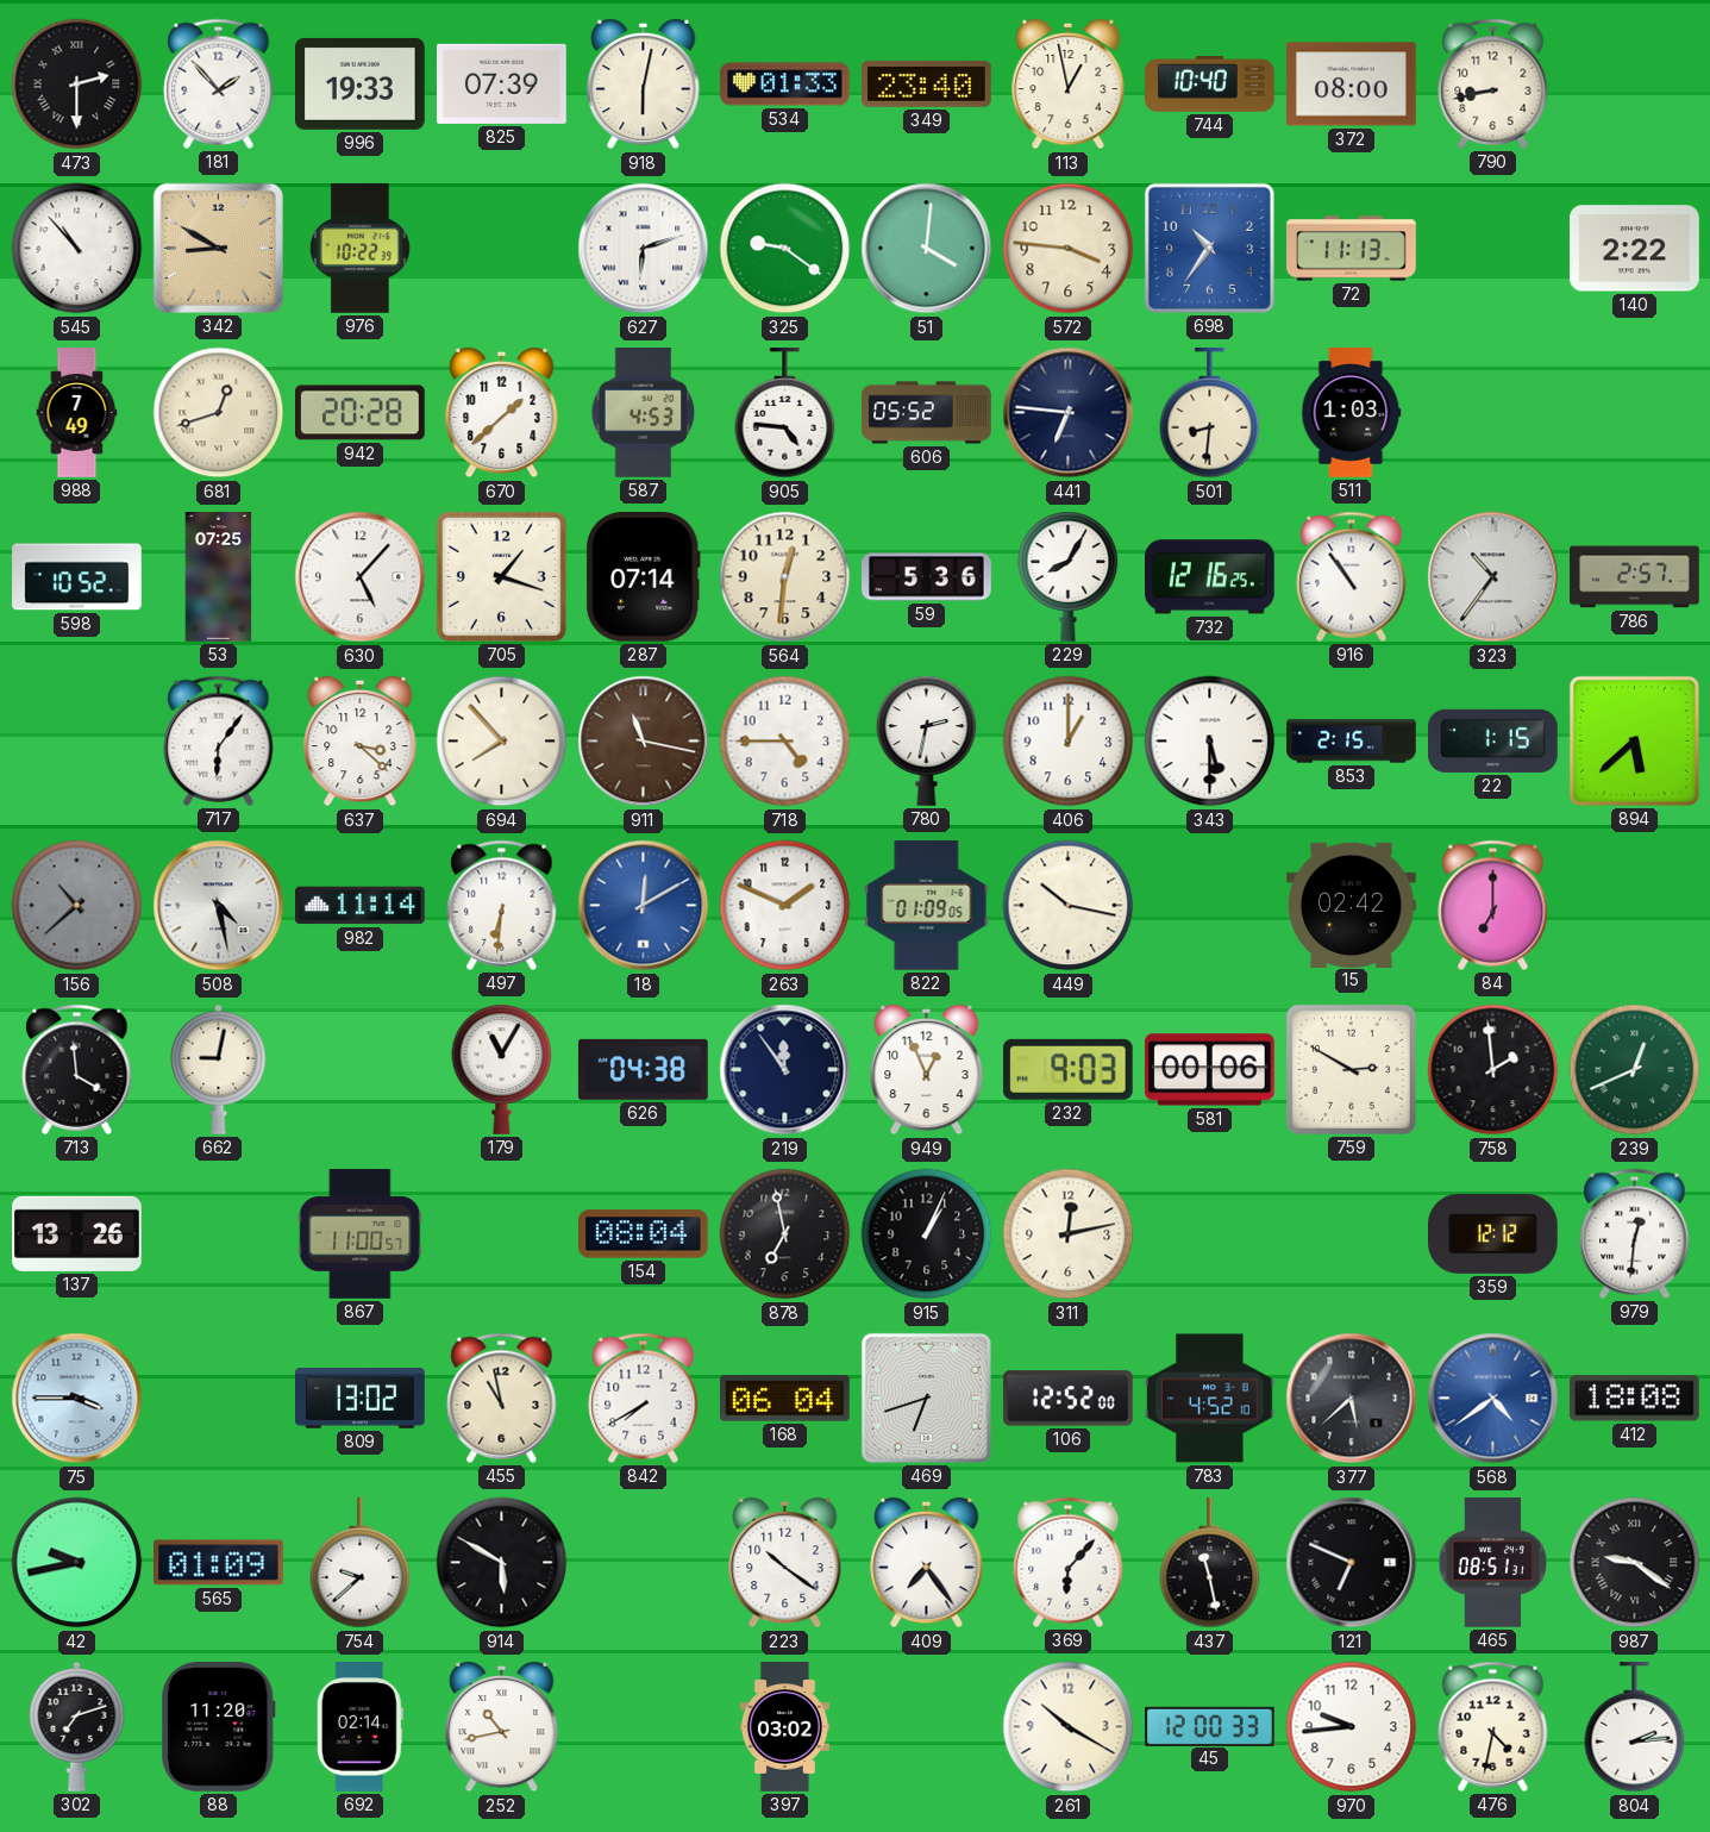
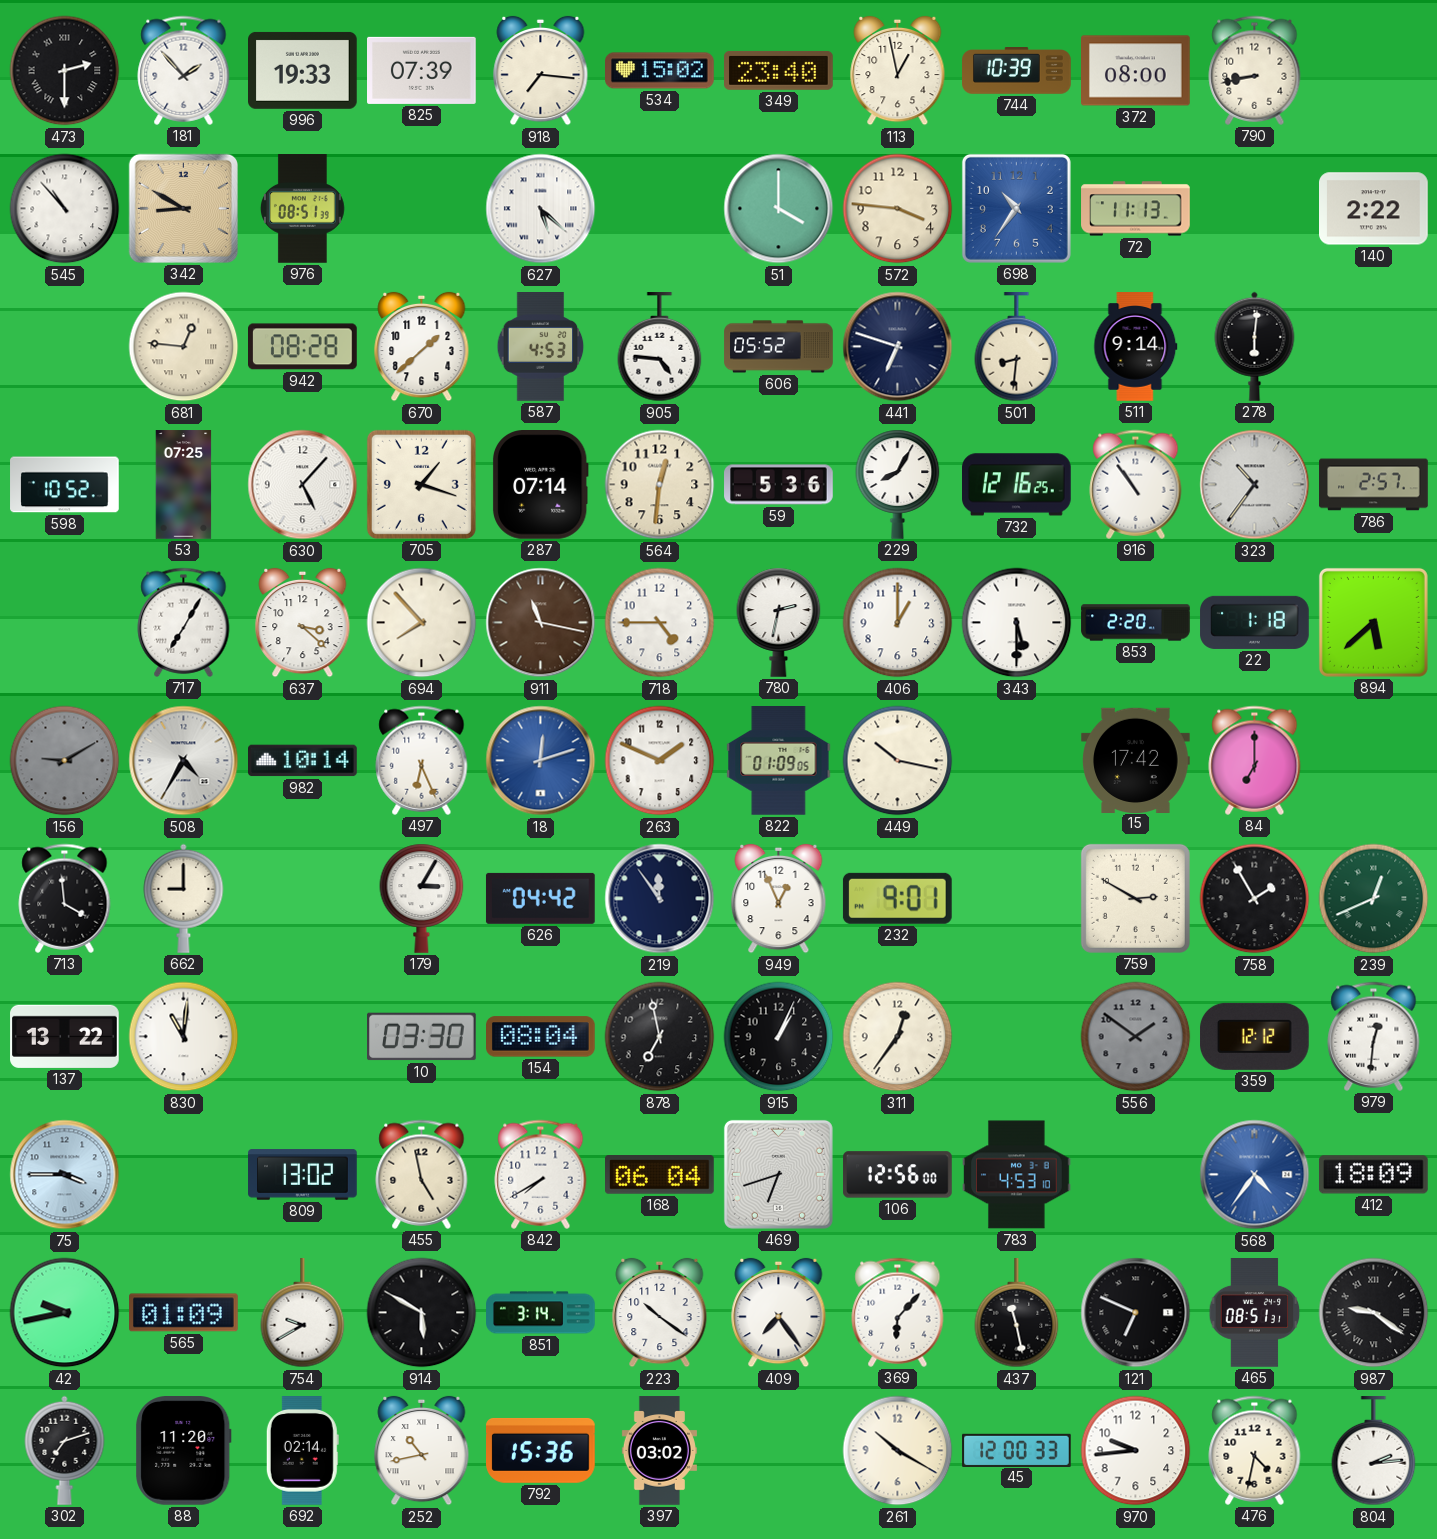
918: 6:02 -> 7:16 (541, 71)
534: 01:33 -> 15:02 (660, 71)
744: 10:40 -> 10:39 (1017, 71)
976: 10:22 -> 08:51 (303, 209)
627: 6:12 -> 5:22 (541, 209)
325: 9:21 -> none (785, 249)
51: 4:01 -> 4:00 (779, 209)
988: 7:49 -> none (77, 413)
681: 12:42 -> 12:46 (184, 347)
942: 20:28 -> 08:28 (303, 347)
441: 6:46 -> 6:48 (898, 347)
511: 1:03 -> 9:14 (1136, 347)
278: none -> 6:01 (1255, 346)
717: 6:06 -> 7:05 (184, 622)
853: 2:15 -> 2:20 (1136, 623)
22: 1:15 -> 1:18 (1255, 622)
156: 10:38 -> 9:10 (65, 761)
508: 4:28 -> 4:35 (184, 761)
982: 11:14 -> 10:14 (303, 761)
497: 6:31 -> 6:26 (422, 760)
18: 12:10 -> 12:12 (541, 761)
15: 02:42 -> 17:42 (1136, 760)
662: 9:02 -> 9:00 (184, 898)
179: 11:05 -> 3:05 (422, 898)
626: 04:38 -> 04:42 (541, 898)
232: 9:03 -> 9:01 (897, 898)
581: 00:06 -> none (1210, 1070)
758: 1:59 -> 1:55 (1255, 899)
137: 13:26 -> 13:22 (65, 1036)
830: none -> 11:01 (184, 1037)
867: 11:00 -> none (361, 1234)
10: none -> 03:30 (422, 1037)
311: 12:13 -> 12:36 (898, 1037)
556: none -> 1:51 (1136, 1037)
455: 10:58 -> 4:58 (422, 1174)
106: 12:52 -> 12:56 (898, 1175)
783: 4:52 -> 4:53 (1017, 1175)
377: 5:38 -> none (1352, 1399)
568: 4:39 -> 4:36 (1255, 1175)
412: 18:08 -> 18:09 (1374, 1175)
754: 9:38 -> 9:40 (303, 1313)
851: none -> 3:14 (541, 1313)
792: none -> 15:36 (541, 1450)
